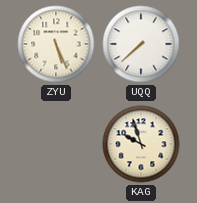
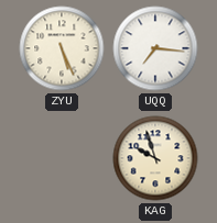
UQQ: 7:38 -> 7:16 (155, 48)
